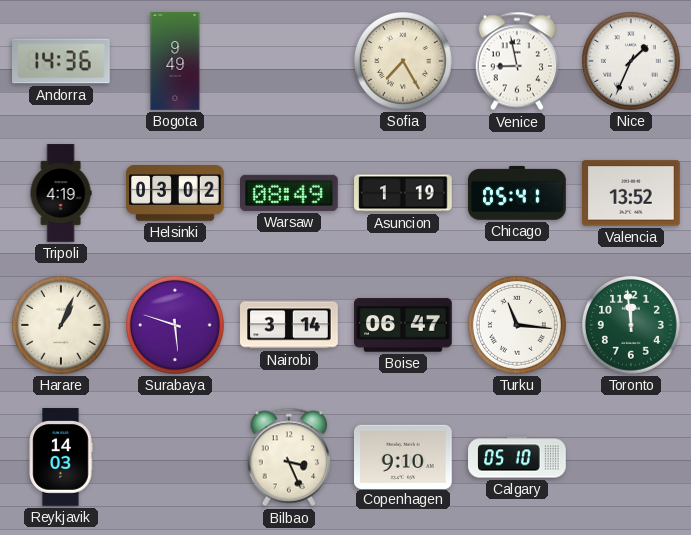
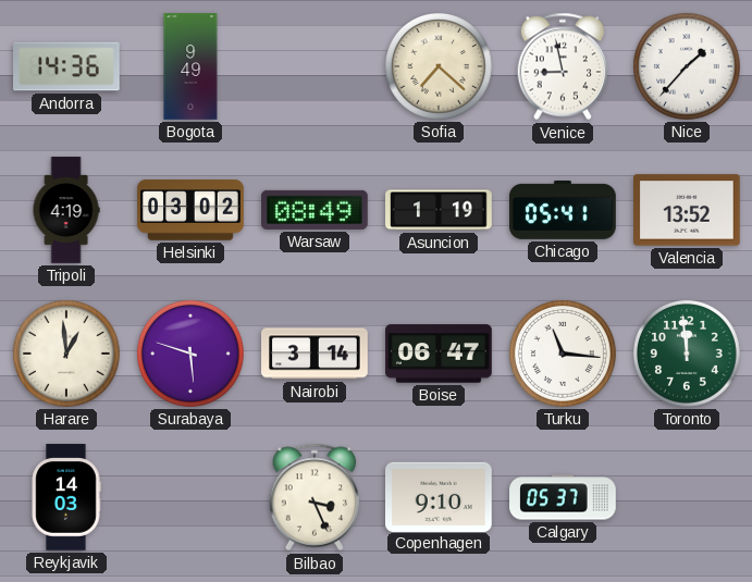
Sofia: 7:25 -> 7:22 (439, 66)
Nice: 1:34 -> 1:37 (687, 66)
Harare: 1:04 -> 12:59 (66, 354)
Calgary: 05:10 -> 05:37 (563, 497)
